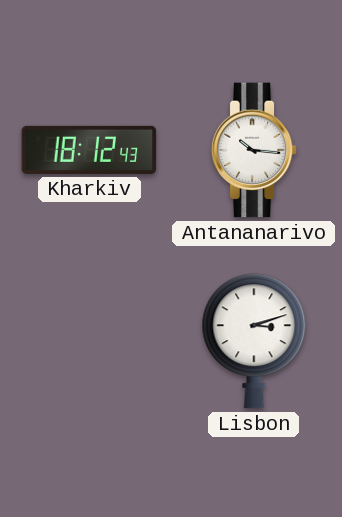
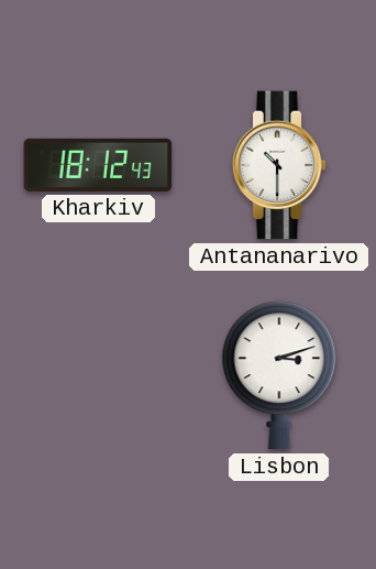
Antananarivo: 10:16 -> 10:30 (279, 165)
